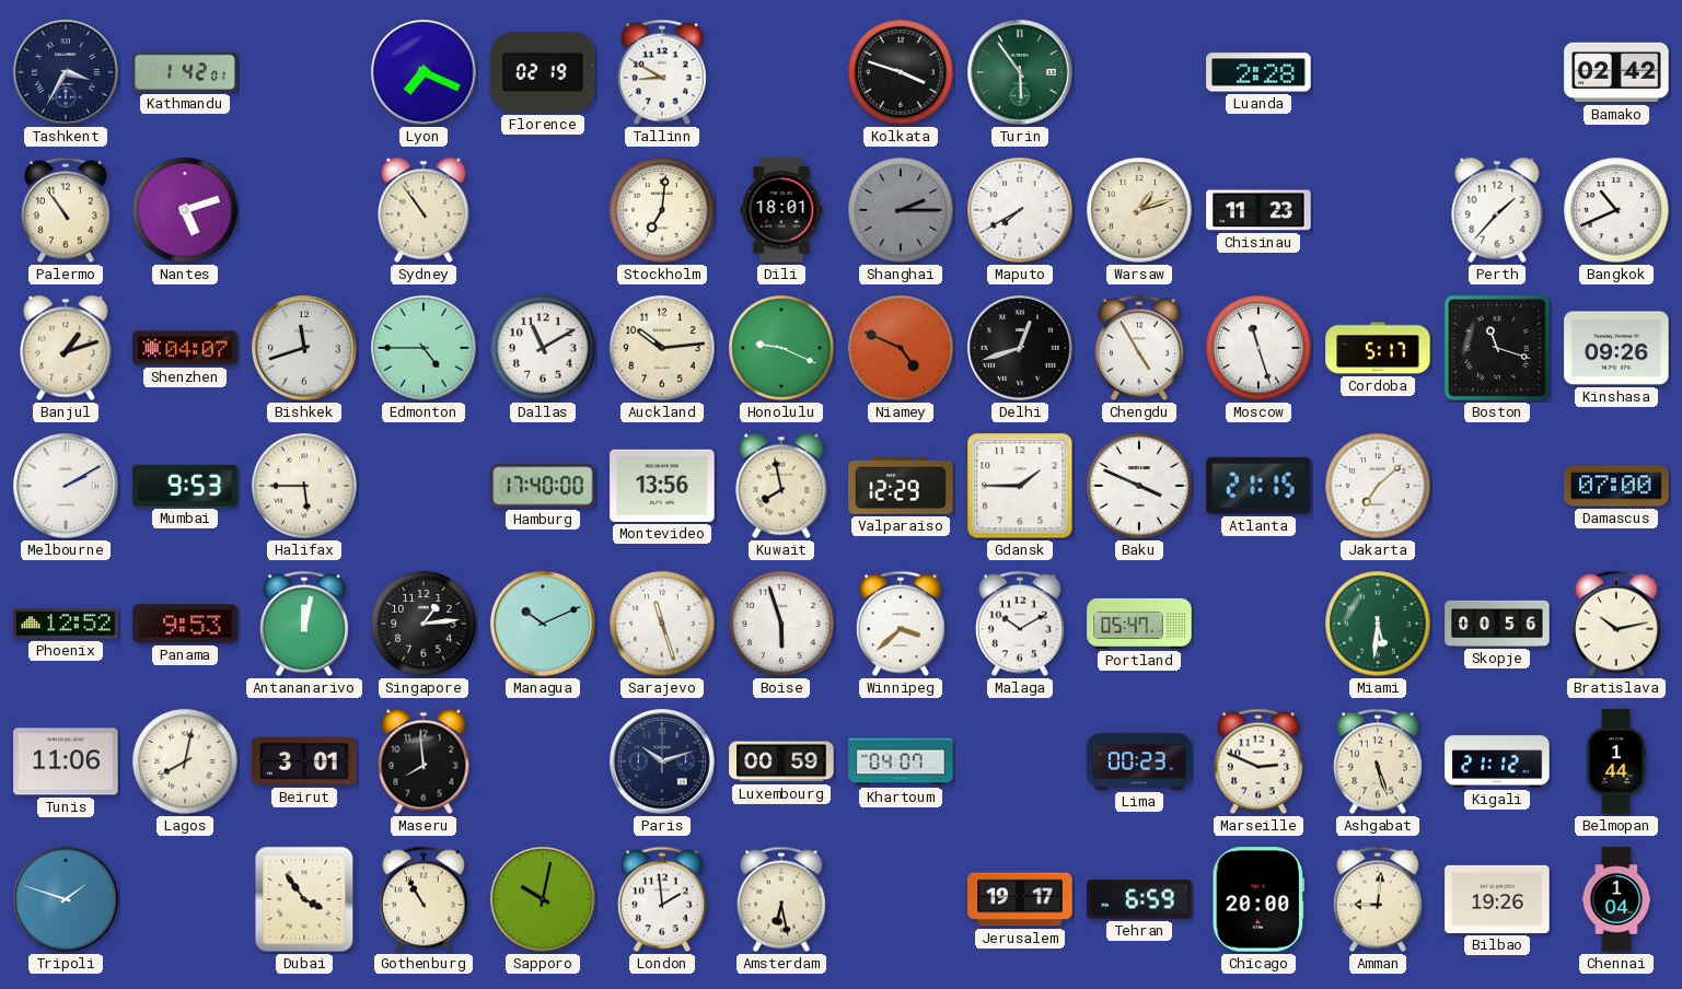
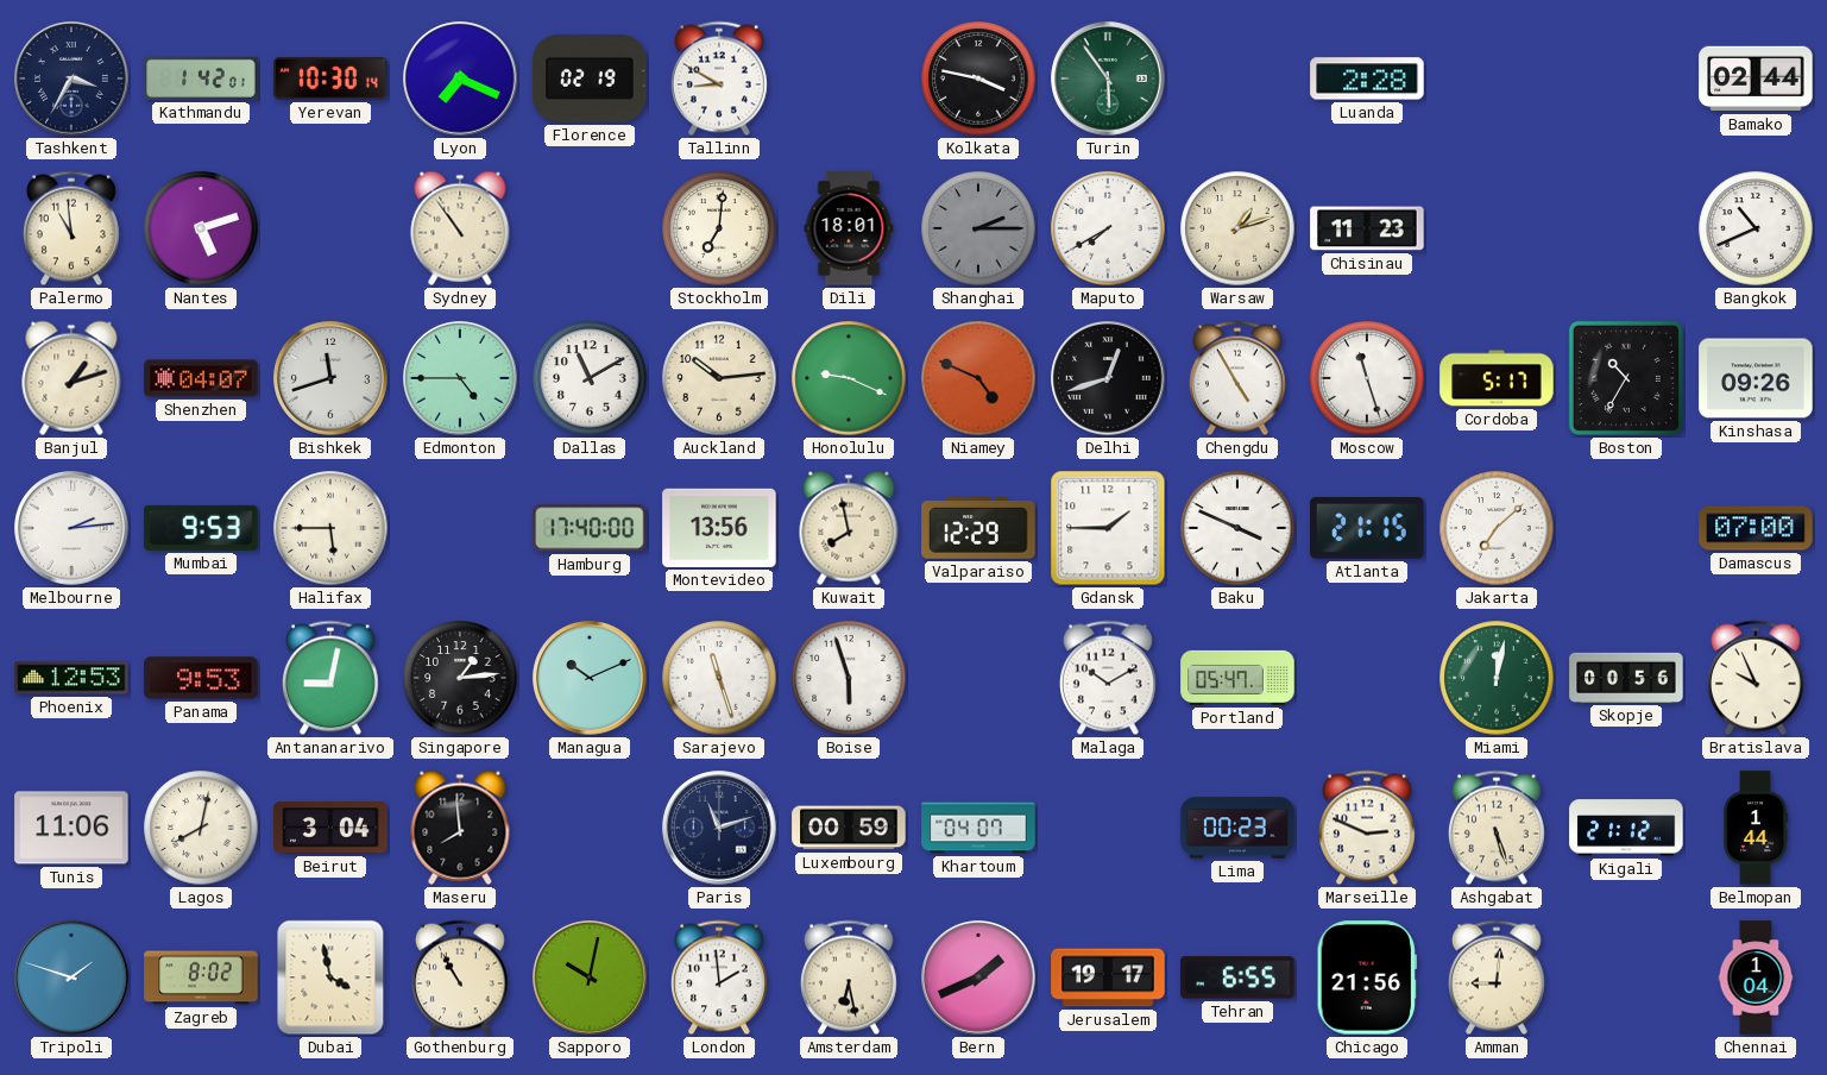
Yerevan: none -> 10:30 (330, 80)
Kolkata: 3:48 -> 3:47 (978, 78)
Bamako: 02:42 -> 02:44 (1756, 78)
Palermo: 10:54 -> 10:59 (71, 228)
Perth: 1:37 -> none (1497, 210)
Boston: 11:18 -> 10:35 (1626, 378)
Melbourne: 2:10 -> 2:14 (71, 528)
Phoenix: 12:52 -> 12:53 (71, 678)
Antananarivo: 12:02 -> 9:02 (330, 678)
Winnipeg: 3:38 -> none (901, 624)
Miami: 5:31 -> 12:02 (1497, 678)
Bratislava: 10:13 -> 9:56 (1756, 678)
Beirut: 3:01 -> 3:04 (330, 828)
Paris: 10:12 -> 11:12 (719, 828)
Zagreb: none -> 8:02 (201, 977)
Dubai: 3:54 -> 3:58 (330, 977)
Bern: none -> 1:41 (978, 977)
Tehran: 6:59 -> 6:55 (1237, 977)
Chicago: 20:00 -> 21:56 (1366, 977)
Bilbao: 19:26 -> none (1497, 899)
